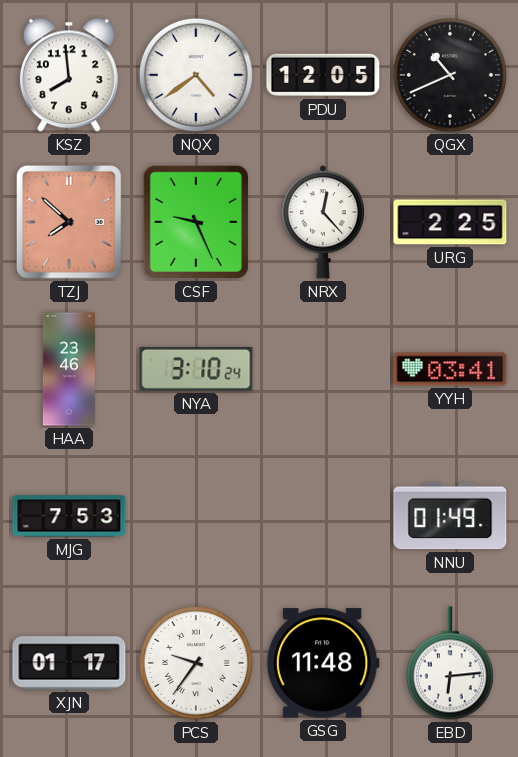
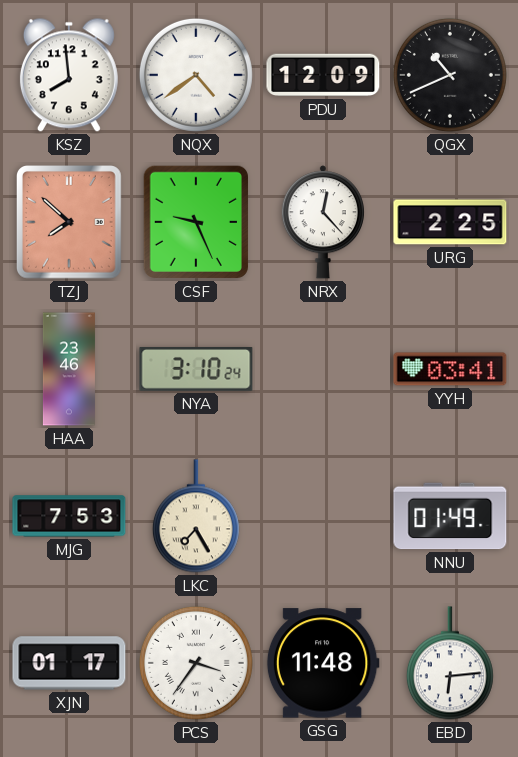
PDU: 12:05 -> 12:09 (323, 75)
LKC: none -> 7:25 (196, 516)
PCS: 9:36 -> 3:36 (196, 663)
